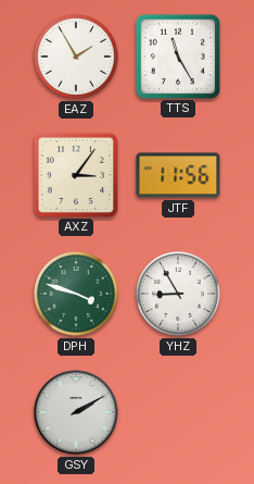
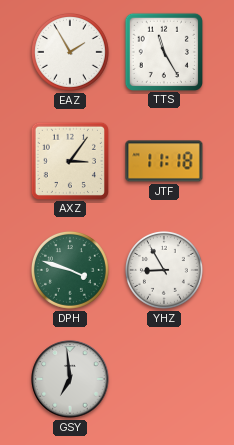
JTF: 11:56 -> 11:18 (164, 161)
GSY: 2:10 -> 6:59 (70, 379)
